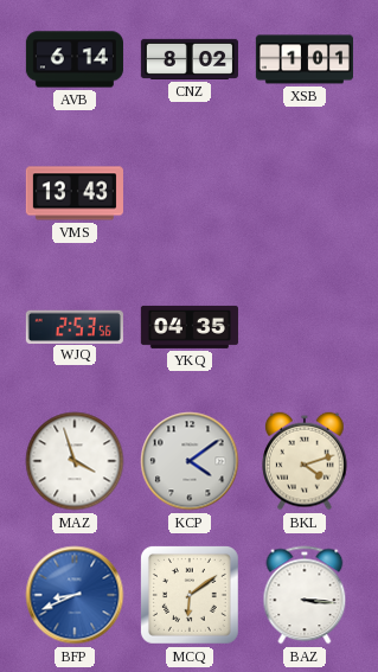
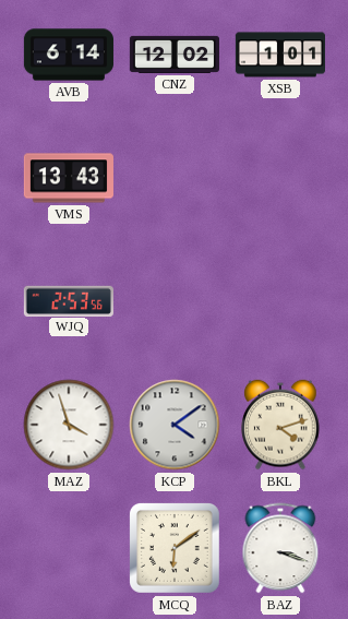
CNZ: 8:02 -> 12:02 (175, 55)
YKQ: 04:35 -> none (190, 327)
BFP: 8:41 -> none (75, 595)
BAZ: 3:16 -> 3:18 (280, 548)
